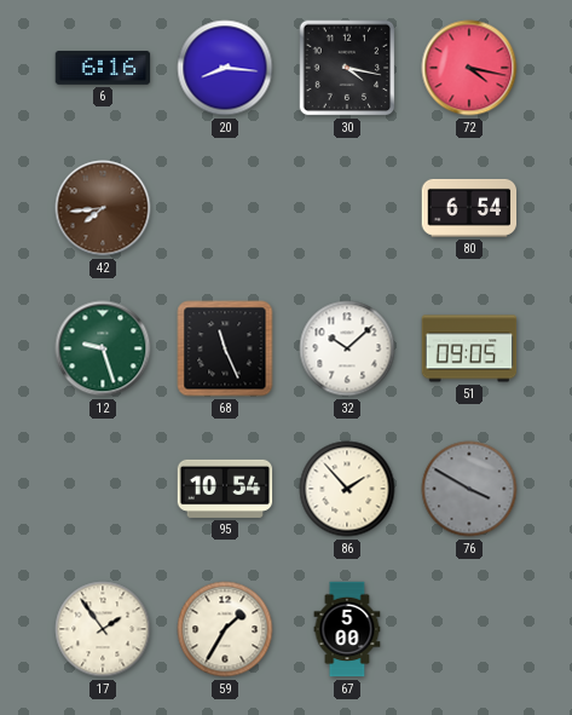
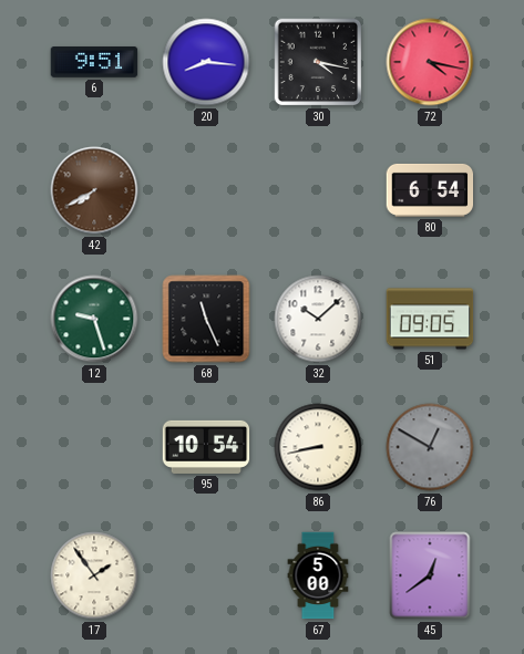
6: 6:16 -> 9:51 (94, 63)
42: 7:44 -> 7:40 (94, 190)
86: 1:53 -> 8:43 (318, 447)
76: 3:50 -> 12:50 (430, 447)
59: 1:35 -> none (225, 629)
45: none -> 12:39 (430, 575)
